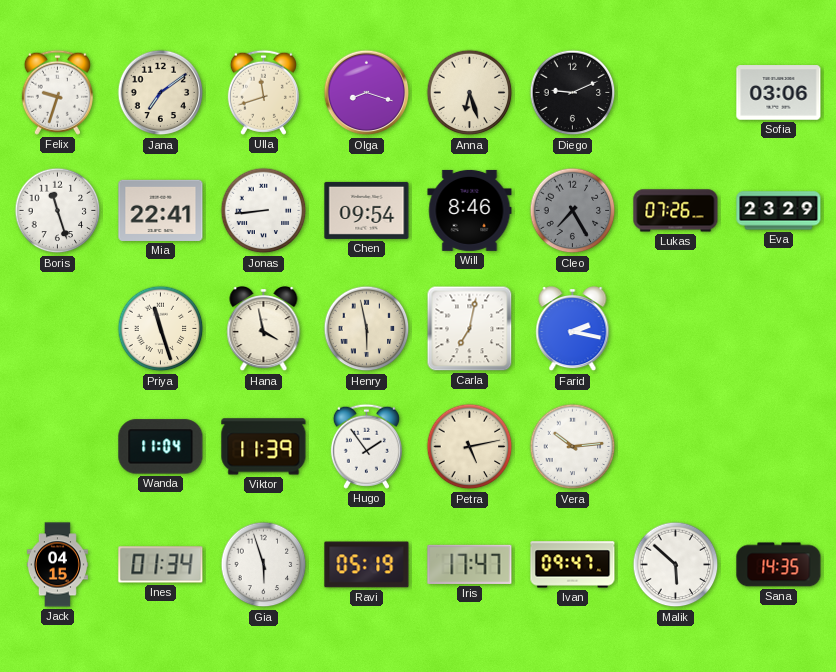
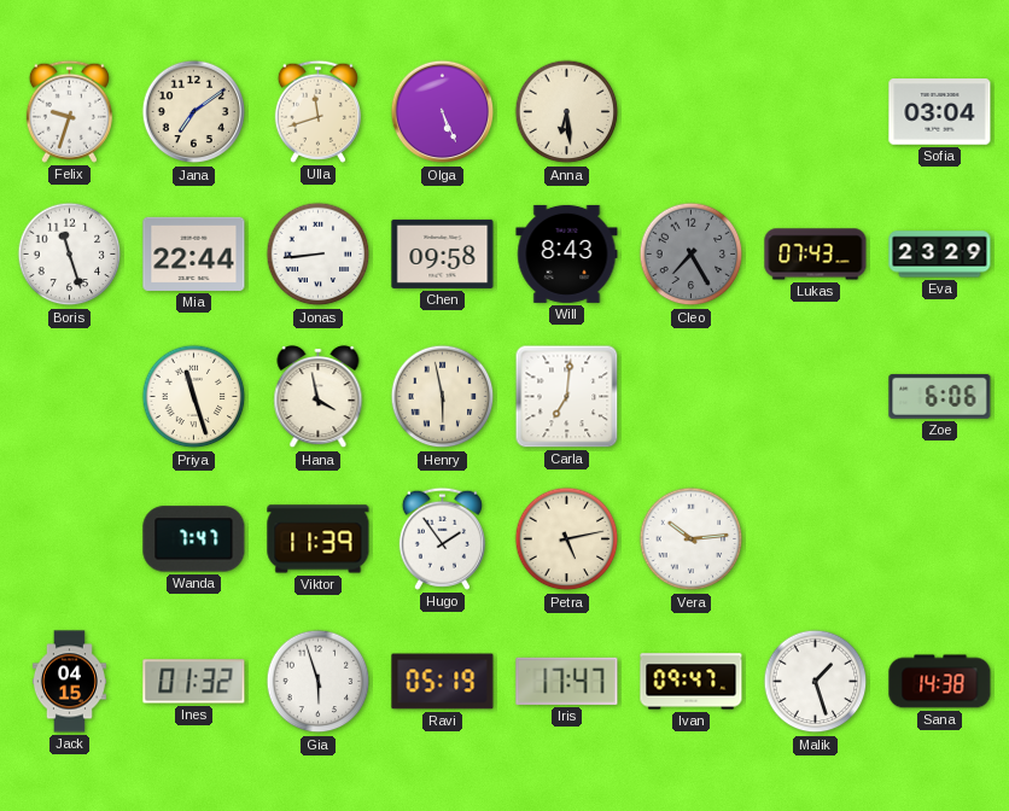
Olga: 8:18 -> 5:26 (443, 112)
Anna: 6:27 -> 6:29 (567, 112)
Diego: 9:11 -> none (573, 93)
Sofia: 03:06 -> 03:04 (940, 112)
Mia: 22:41 -> 22:44 (194, 253)
Chen: 09:54 -> 09:58 (443, 253)
Will: 8:46 -> 8:43 (567, 253)
Lukas: 07:26 -> 07:43 (816, 255)
Carla: 7:02 -> 7:01 (567, 397)
Farid: 2:17 -> none (573, 330)
Zoe: none -> 6:06 (940, 396)
Wanda: 11:04 -> 7:47 (194, 539)
Ines: 01:34 -> 01:32 (194, 682)
Malik: 5:52 -> 1:27 (816, 682)
Sana: 14:35 -> 14:38 (940, 682)
